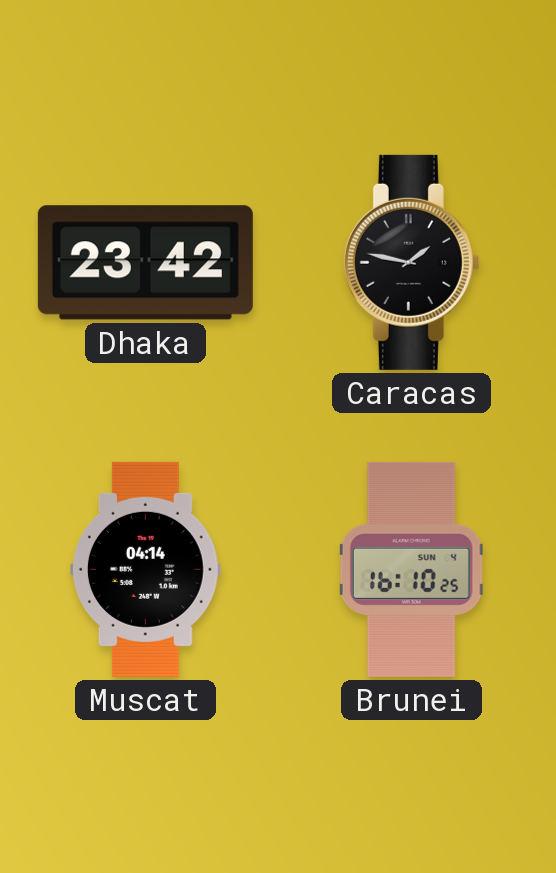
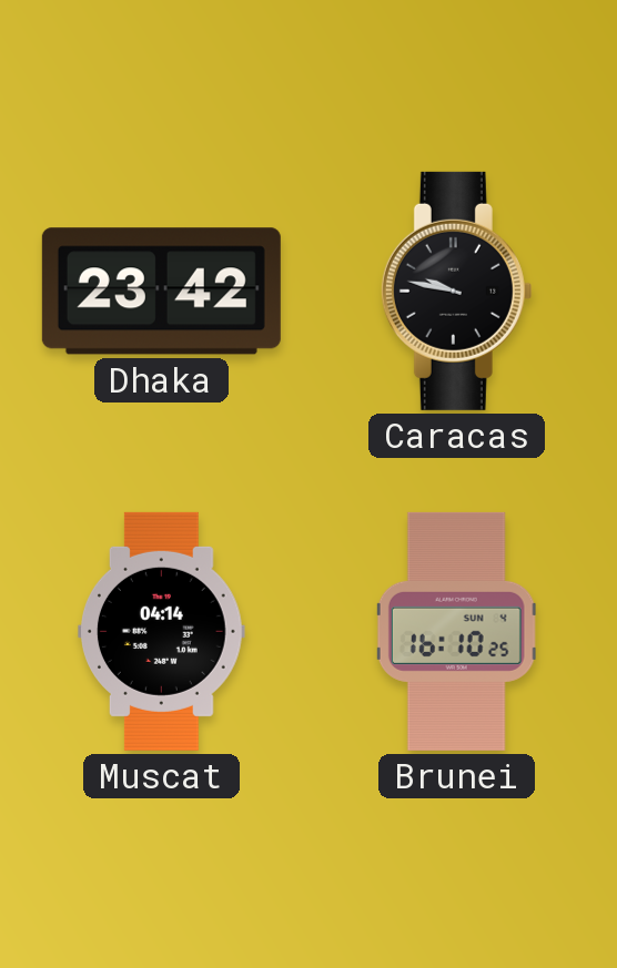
Caracas: 1:47 -> 9:47 (456, 291)
